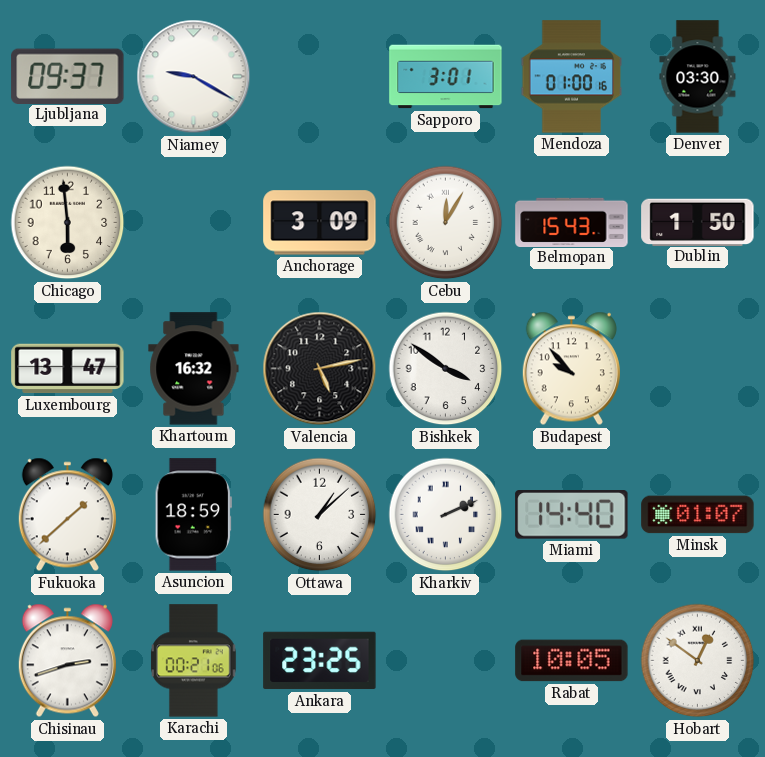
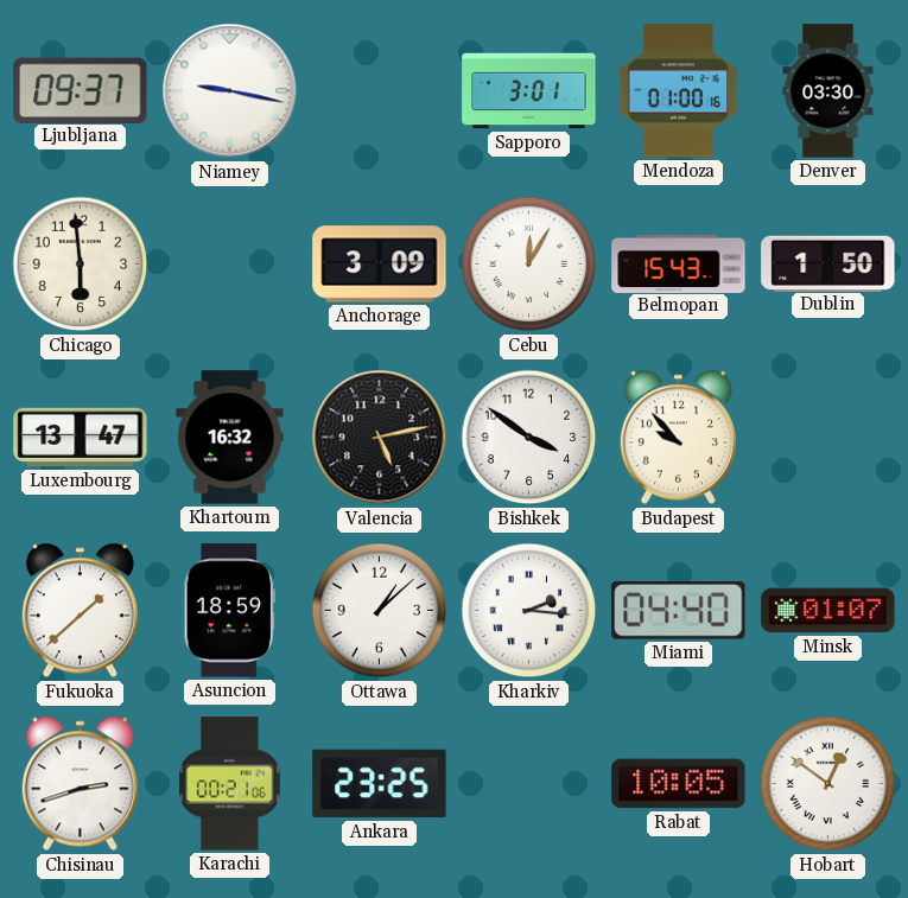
Niamey: 9:20 -> 9:17 (230, 91)
Kharkiv: 2:11 -> 2:16 (529, 611)
Miami: 14:40 -> 04:40 (679, 611)
